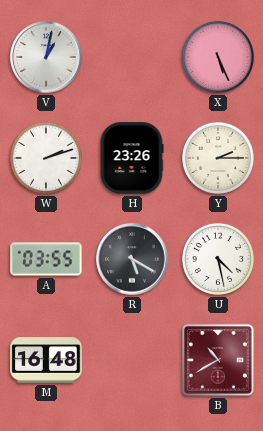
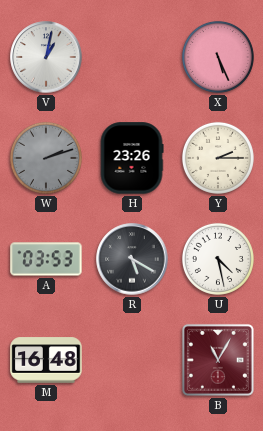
W dial: white -> grey (46, 158)
A: 03:55 -> 03:53 (46, 259)
B: 10:40 -> 11:05 (218, 360)
